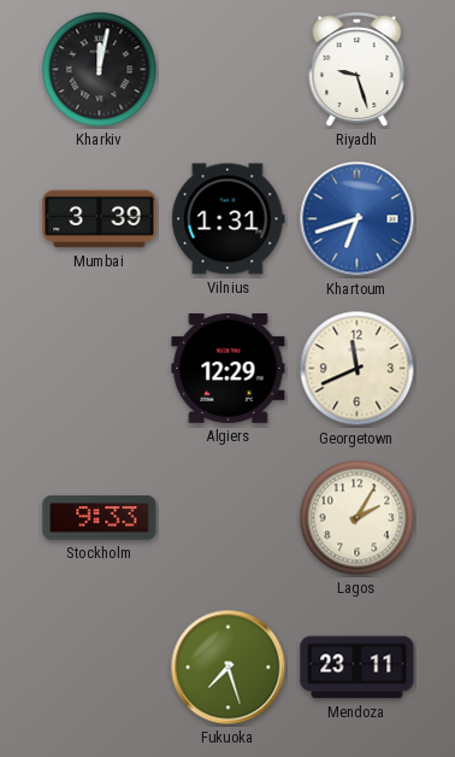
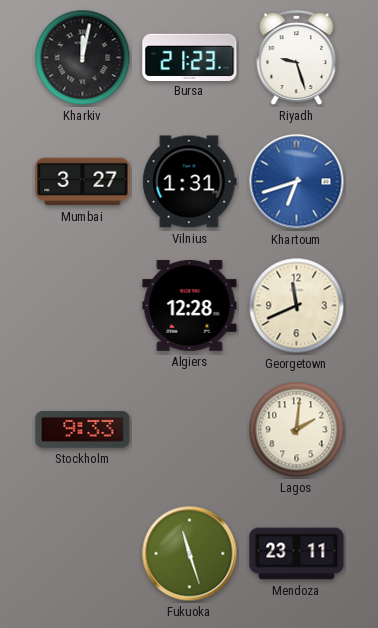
Bursa: none -> 21:23 (190, 57)
Mumbai: 3:39 -> 3:27 (83, 182)
Algiers: 12:29 -> 12:28 (190, 306)
Lagos: 2:05 -> 2:01 (297, 430)
Fukuoka: 7:27 -> 11:27 (190, 554)
